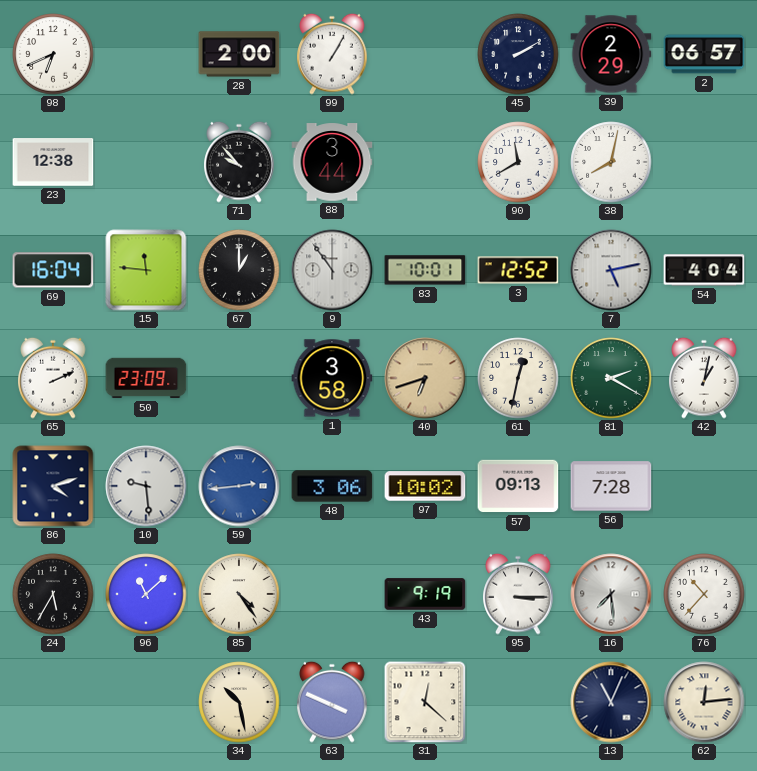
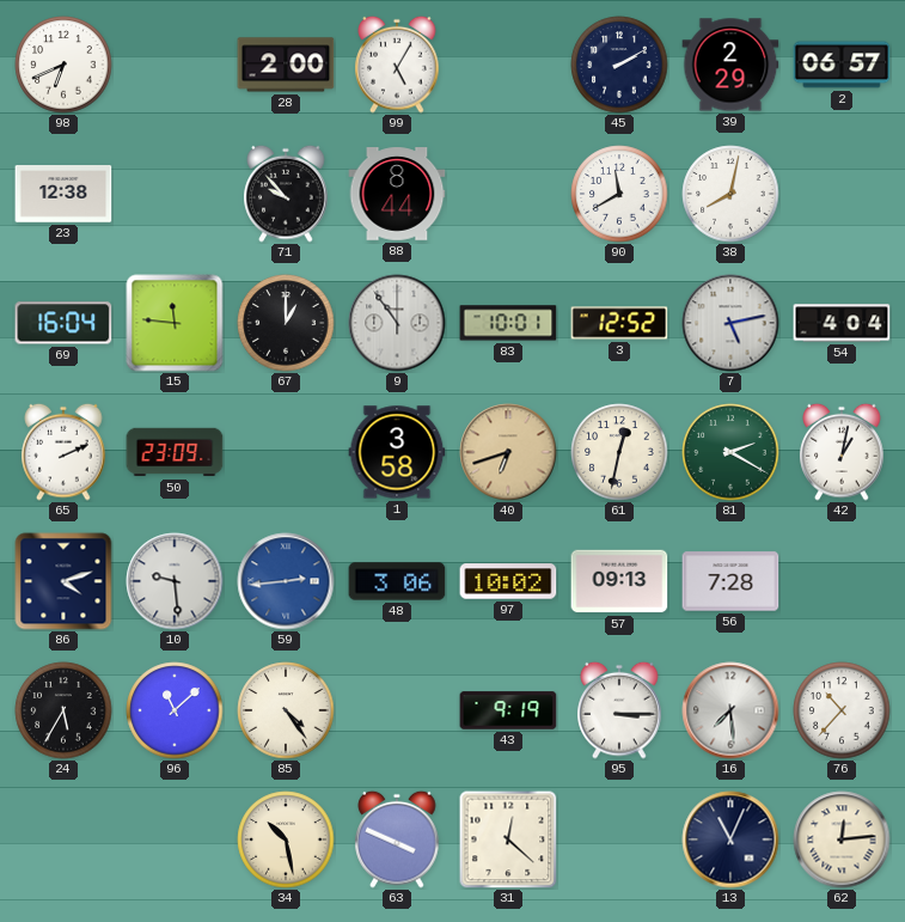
99: 1:05 -> 5:05 (397, 65)
88: 3:44 -> 8:44 (397, 194)
